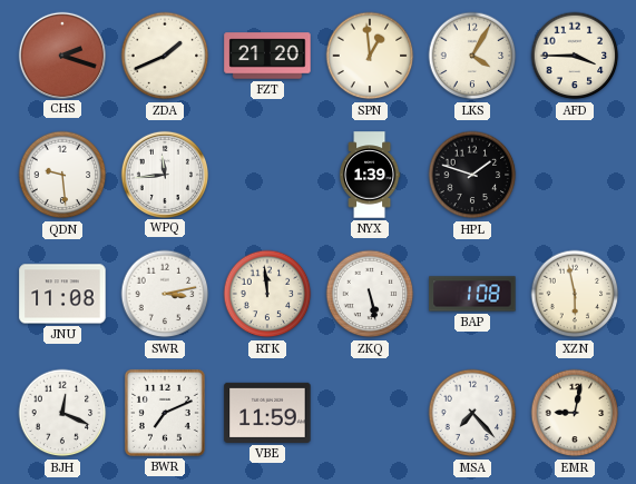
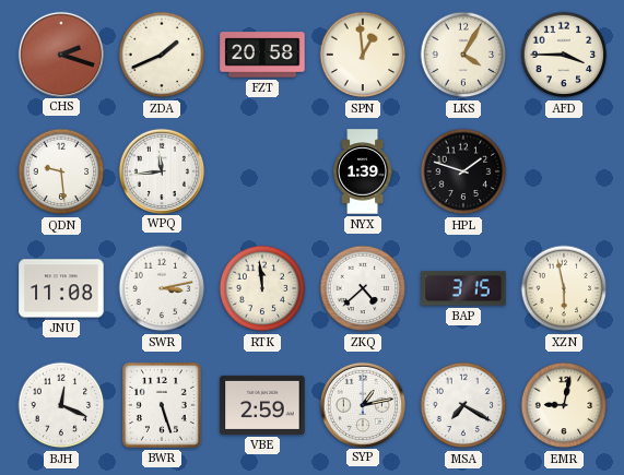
FZT: 21:20 -> 20:58 (262, 55)
ZKQ: 5:28 -> 4:38 (363, 288)
BAP: 1:08 -> 3:15 (463, 288)
BWR: 7:11 -> 5:27 (162, 405)
VBE: 11:59 -> 2:59 (262, 405)
SYP: none -> 1:13 (362, 404)
MSA: 7:23 -> 7:20 (463, 405)
